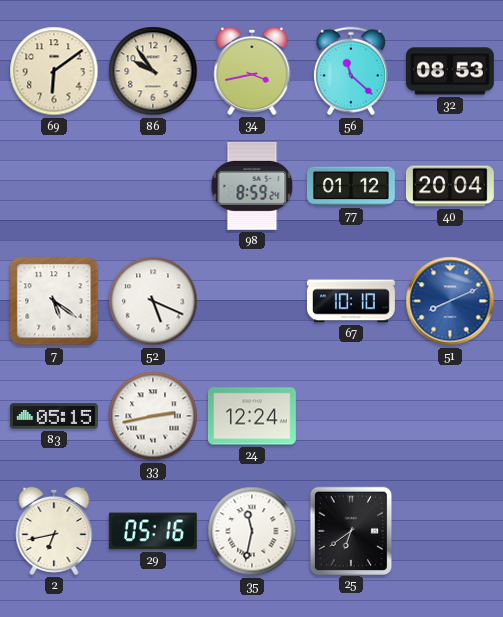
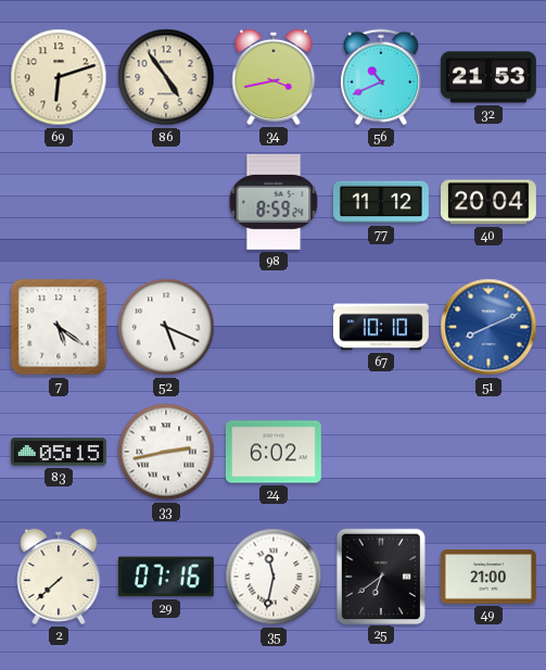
69: 6:09 -> 6:12 (59, 77)
86: 9:54 -> 4:54 (166, 77)
56: 11:22 -> 10:41 (381, 77)
32: 08:53 -> 21:53 (488, 77)
77: 01:12 -> 11:12 (381, 202)
24: 12:24 -> 6:02 (274, 452)
2: 6:43 -> 7:38 (59, 577)
29: 05:16 -> 07:16 (166, 577)
49: none -> 21:00 (488, 577)
